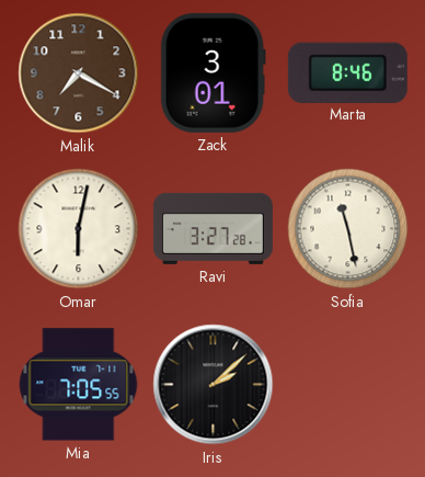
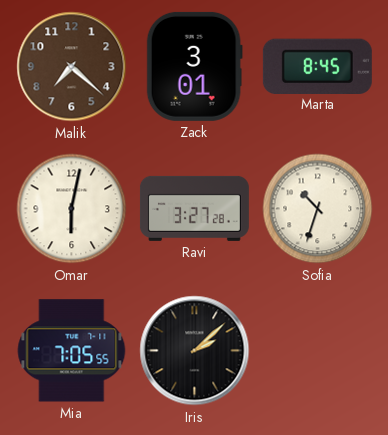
Malik: 7:20 -> 7:22 (72, 67)
Marta: 8:46 -> 8:45 (317, 66)
Sofia: 11:28 -> 10:33 (318, 209)
